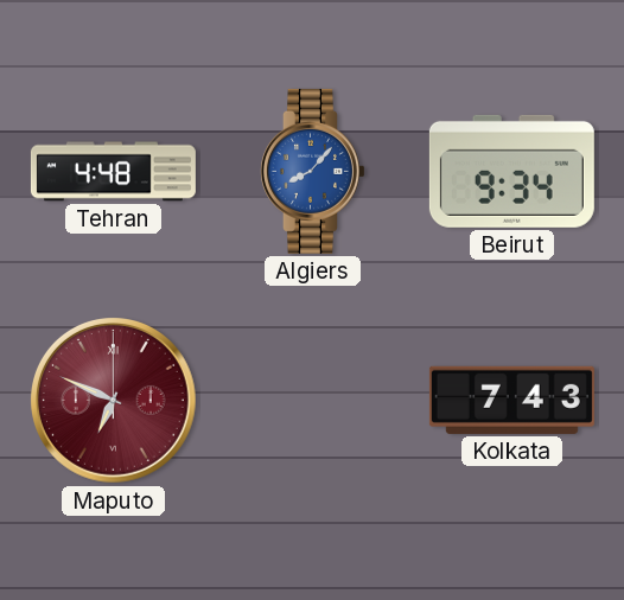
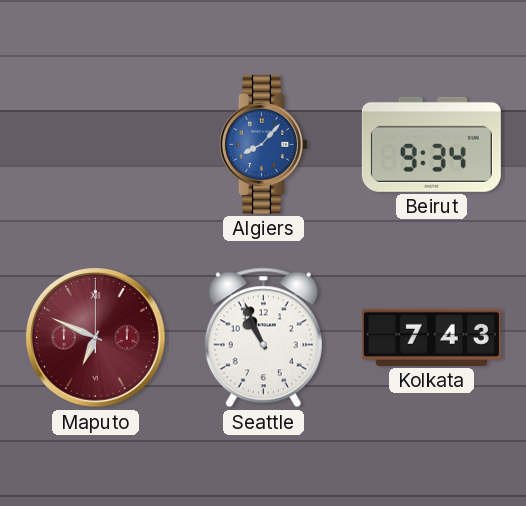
Tehran: 4:48 -> none (113, 172)
Seattle: none -> 10:56 (263, 338)
